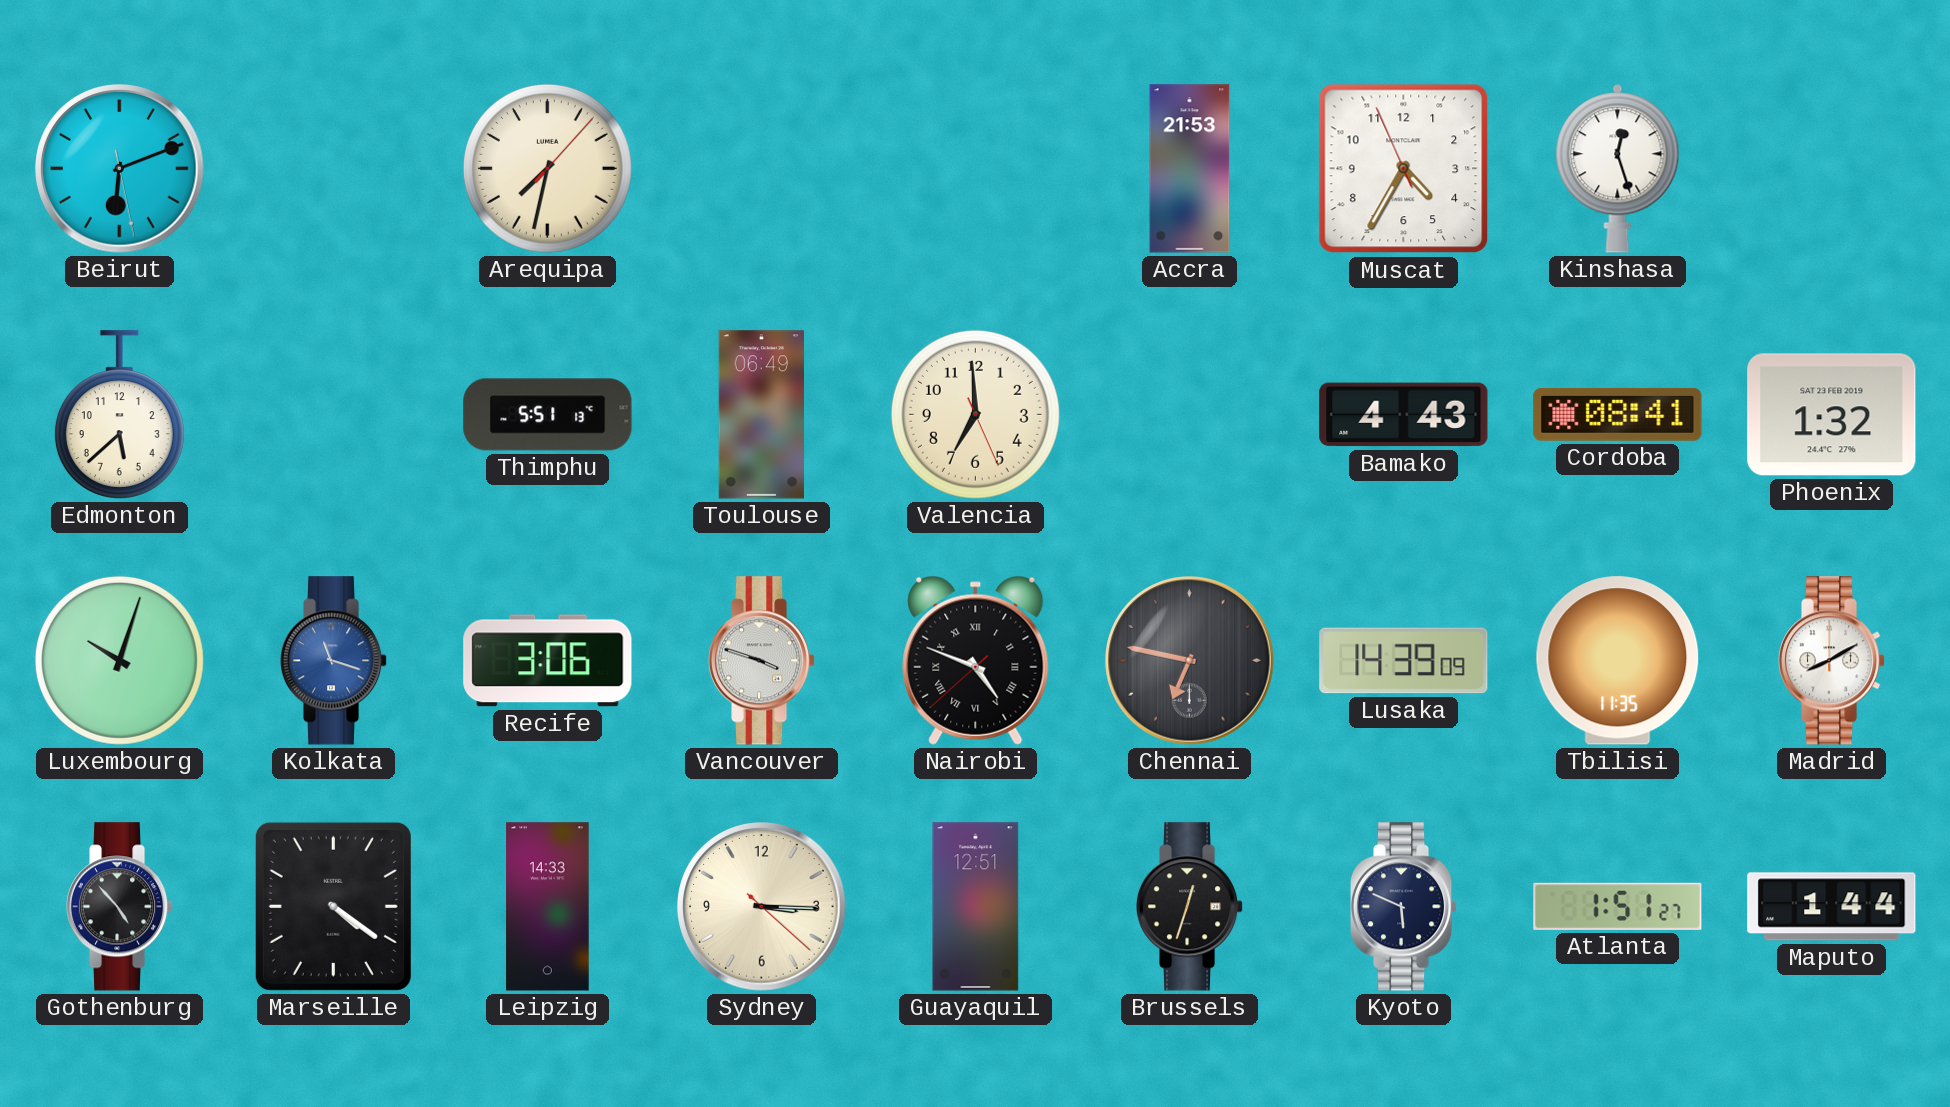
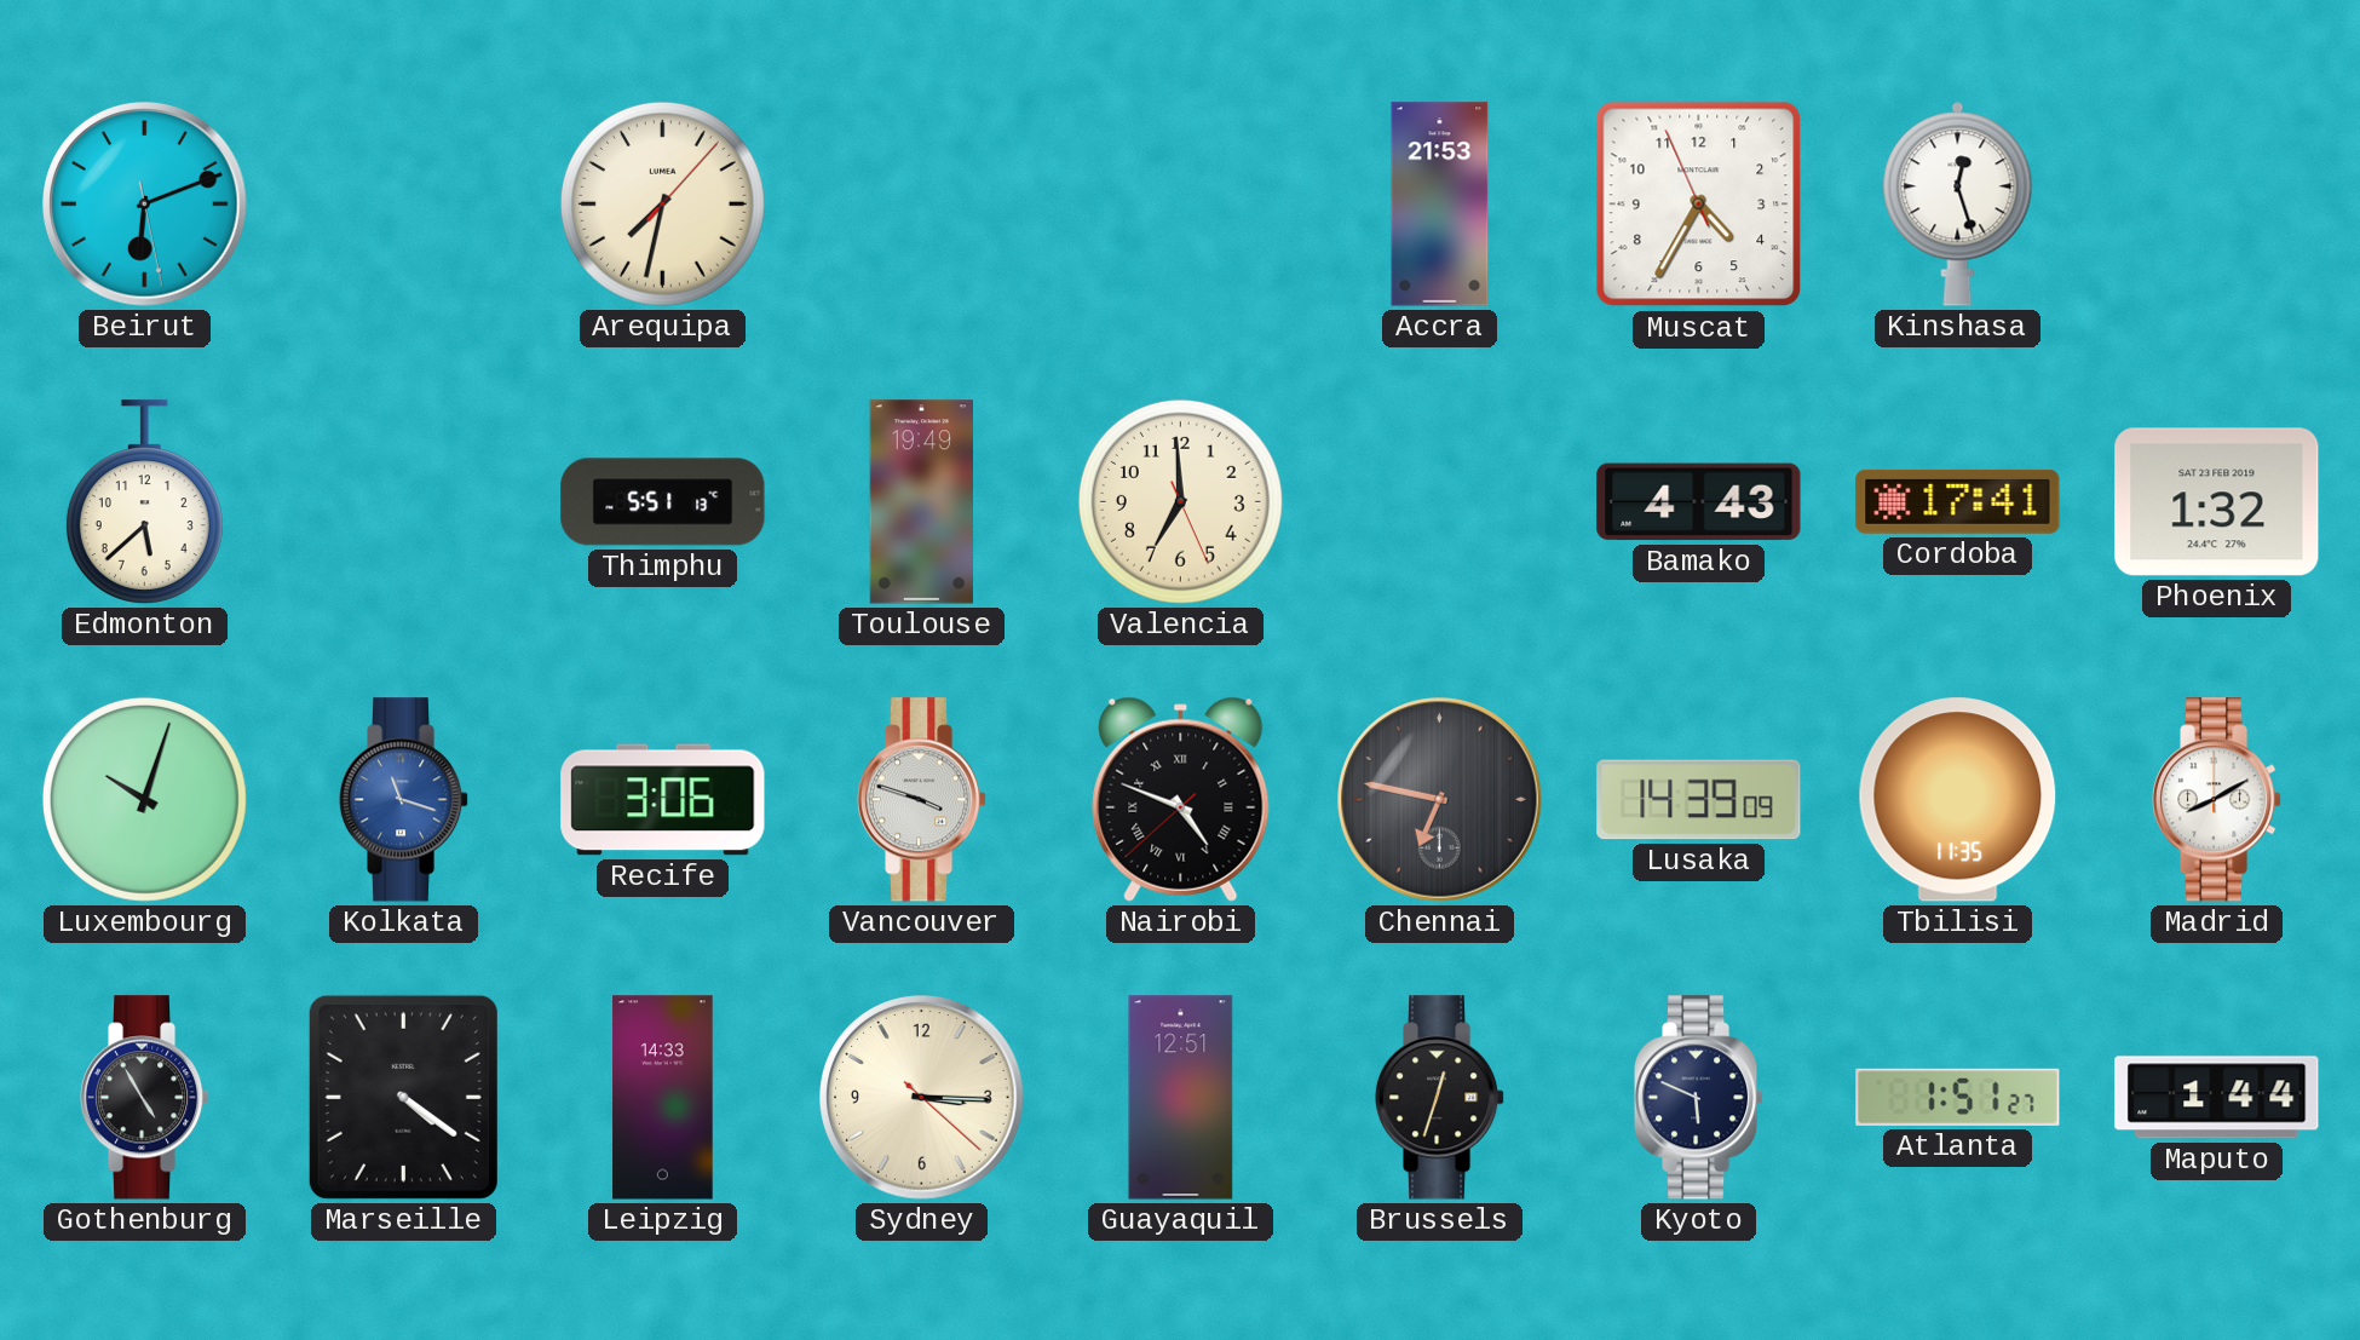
Toulouse: 06:49 -> 19:49 (921, 502)
Cordoba: 08:41 -> 17:41 (1958, 501)
Gothenburg: 4:53 -> 4:55 (145, 1098)
